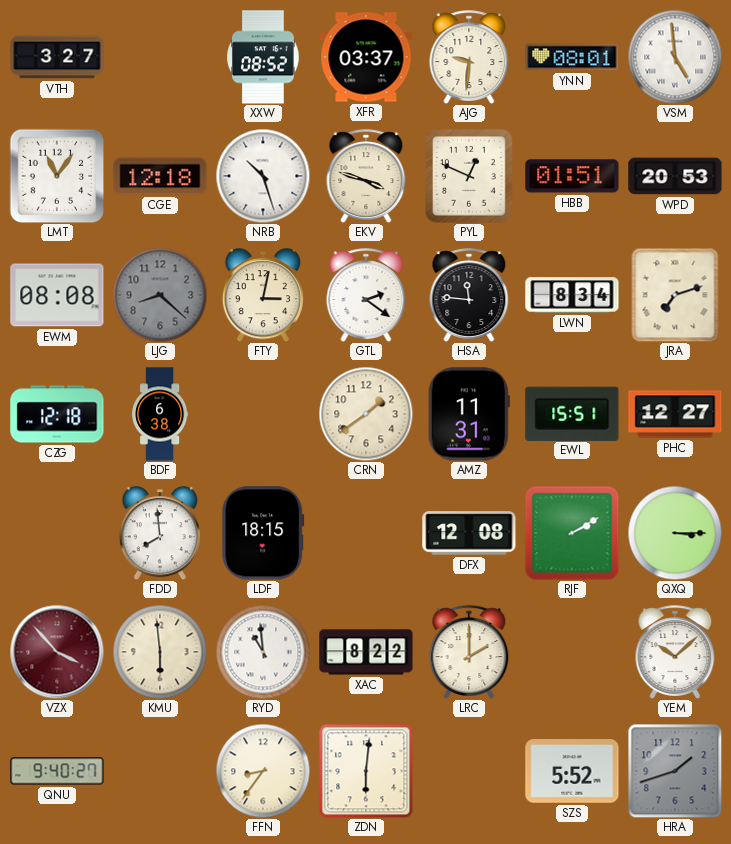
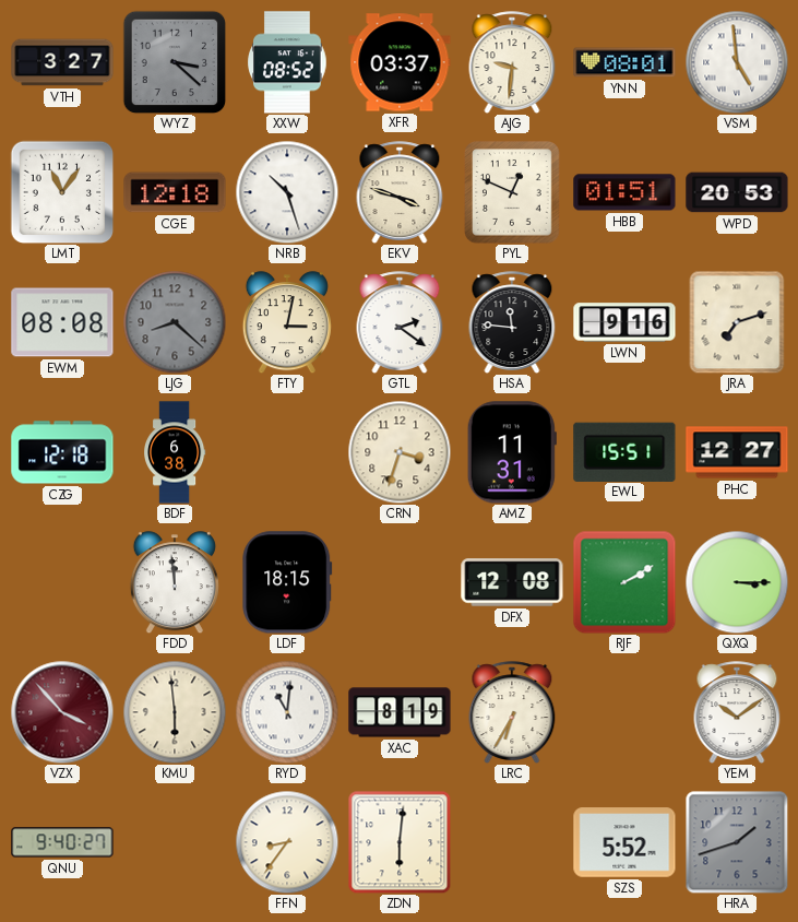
WYZ: none -> 3:22 (175, 62)
LWN: 8:34 -> 9:16 (624, 322)
CRN: 1:39 -> 3:33 (400, 452)
FDD: 7:59 -> 11:59 (175, 582)
RYD: 10:59 -> 11:01 (287, 712)
XAC: 8:22 -> 8:19 (400, 712)
LRC: 2:00 -> 6:35 (512, 712)
YEM: 10:08 -> 10:09 (737, 712)
